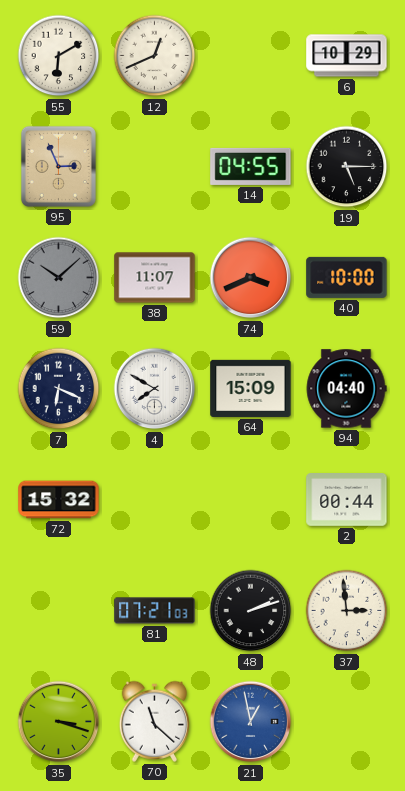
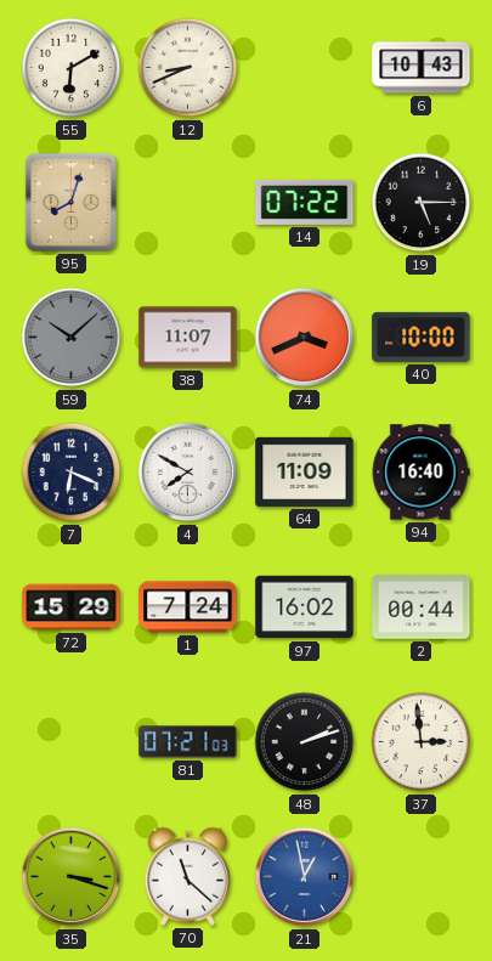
12: 12:41 -> 8:41 (188, 68)
6: 10:29 -> 10:43 (422, 68)
95: 2:56 -> 8:03 (70, 202)
14: 04:55 -> 07:22 (305, 202)
64: 15:09 -> 11:09 (305, 471)
94: 04:40 -> 16:40 (420, 473)
72: 15:32 -> 15:29 (72, 607)
1: none -> 7:24 (188, 607)
97: none -> 16:02 (305, 607)
